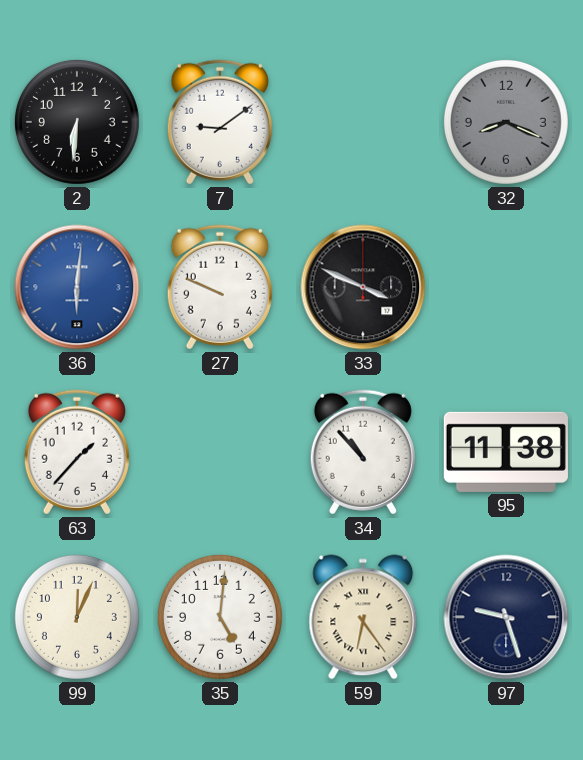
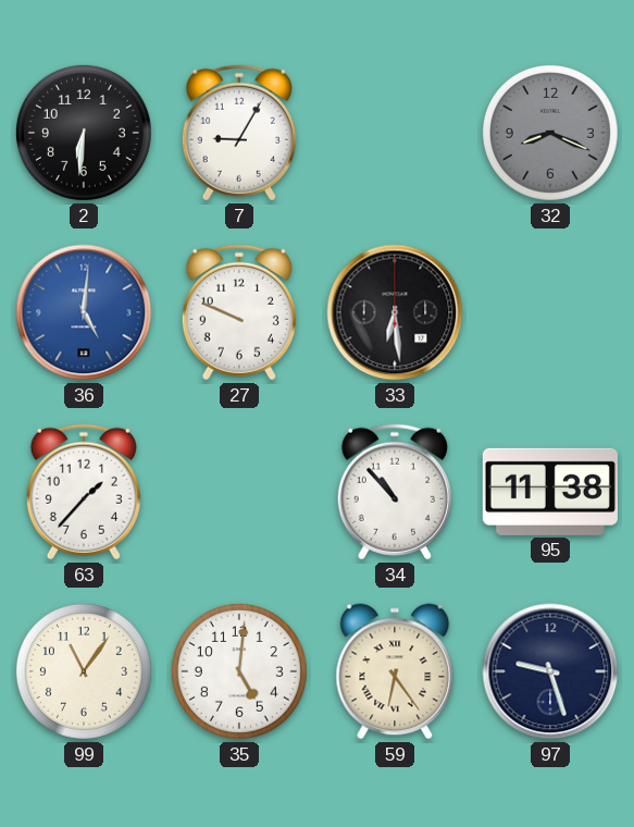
7: 9:09 -> 9:05 (239, 133)
36: 6:01 -> 5:01 (84, 312)
33: 3:49 -> 6:29 (395, 312)
99: 12:04 -> 11:06 (84, 671)
